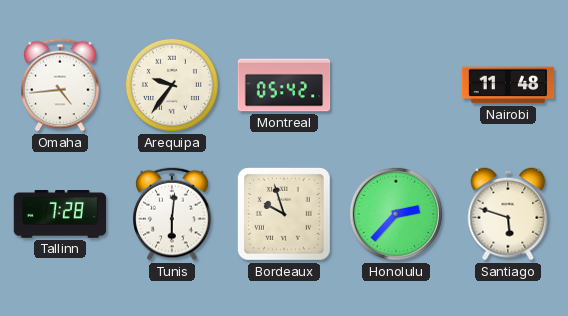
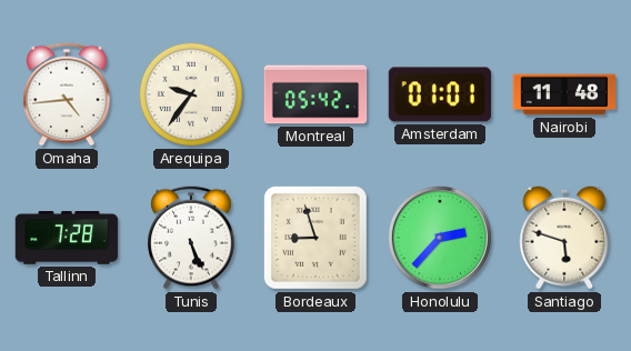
Amsterdam: none -> 01:01 (439, 94)
Tunis: 6:01 -> 5:26 (191, 238)
Bordeaux: 9:57 -> 8:57 (315, 238)
